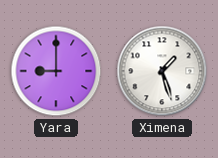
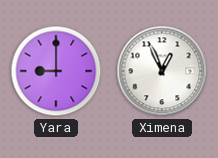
Ximena: 1:27 -> 12:56 (162, 71)
